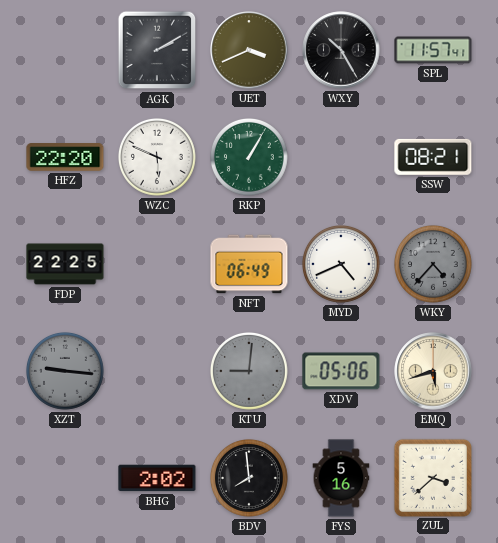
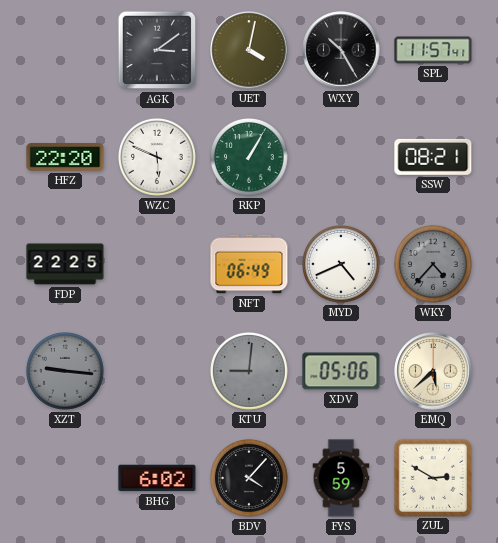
AGK: 2:10 -> 3:09 (157, 50)
UET: 3:41 -> 4:02 (249, 50)
EMQ: 5:42 -> 5:38 (433, 371)
BHG: 2:02 -> 6:02 (157, 478)
BDV: 7:59 -> 4:07 (250, 479)
FYS: 5:16 -> 5:59 (341, 478)
ZUL: 3:38 -> 2:50 (432, 477)
